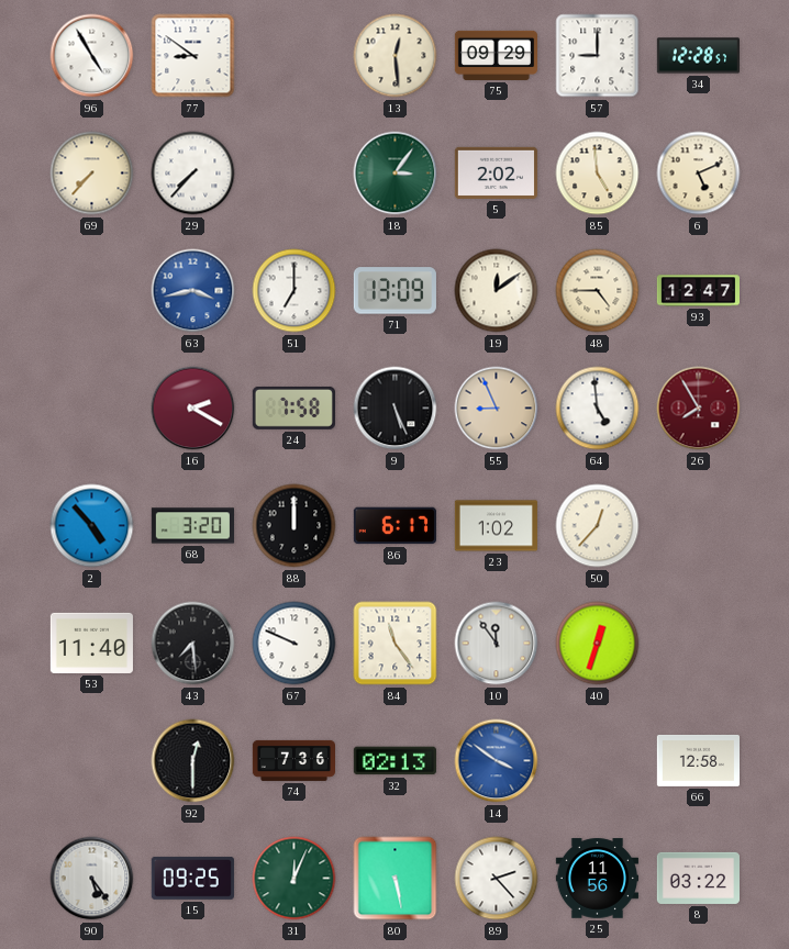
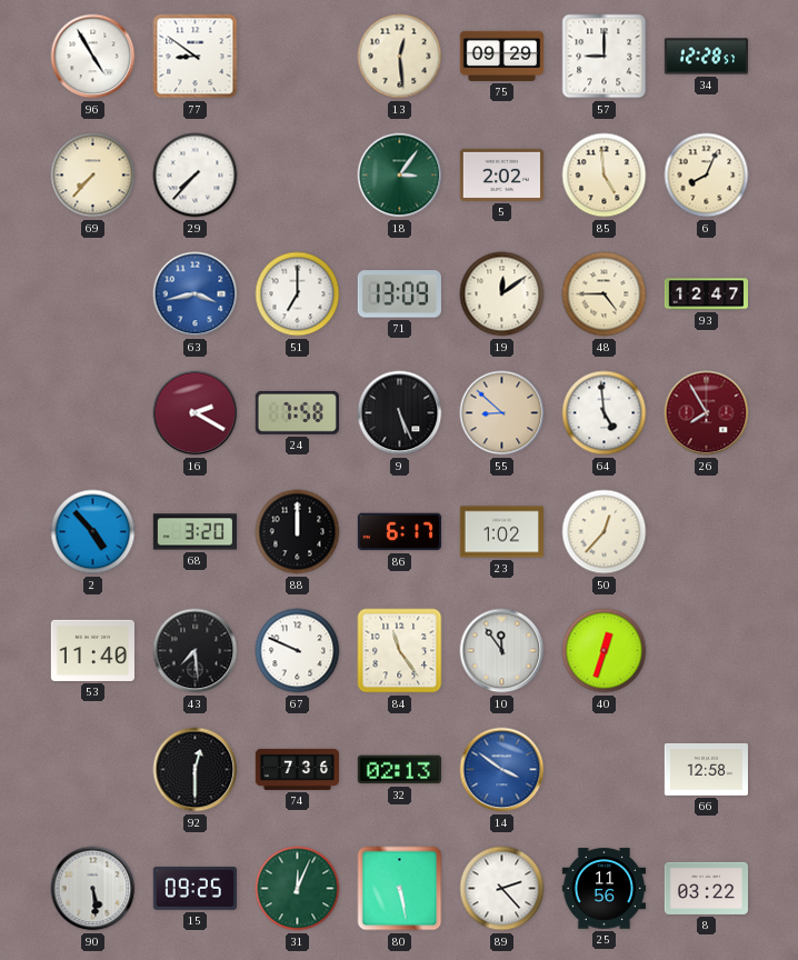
6: 5:11 -> 8:04 (707, 176)
55: 8:56 -> 8:52 (502, 413)
90: 5:24 -> 5:29 (93, 889)
